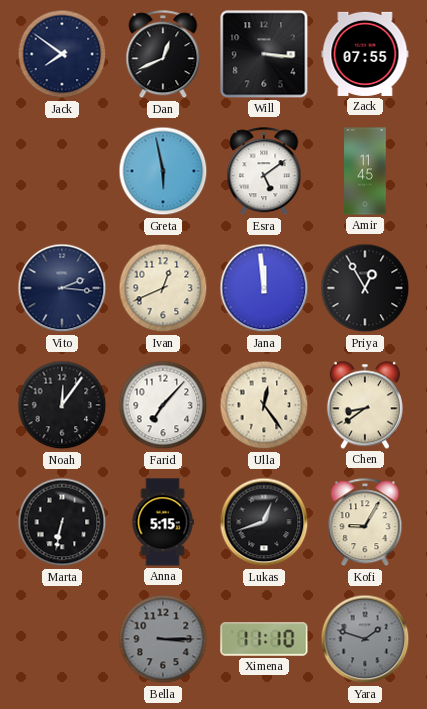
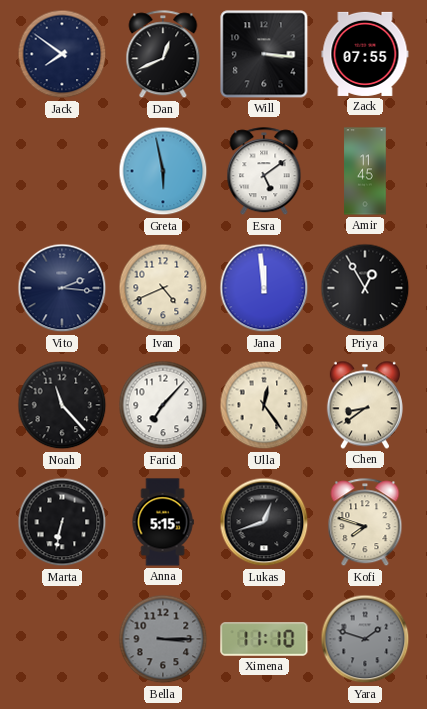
Ivan: 12:41 -> 4:41 (163, 288)
Noah: 12:06 -> 11:23 (62, 405)
Kofi: 9:05 -> 7:48 (365, 523)
